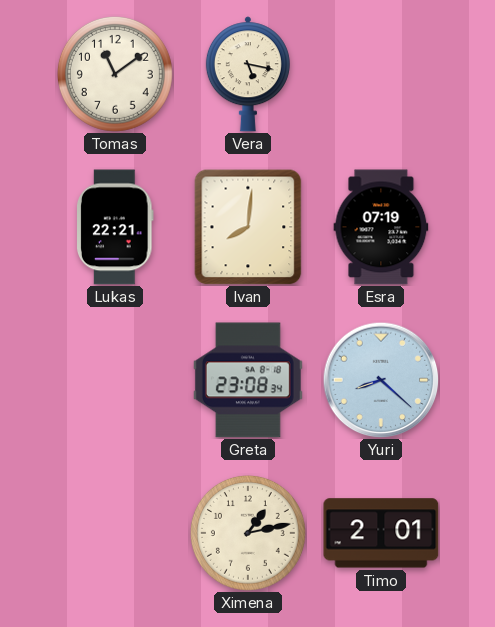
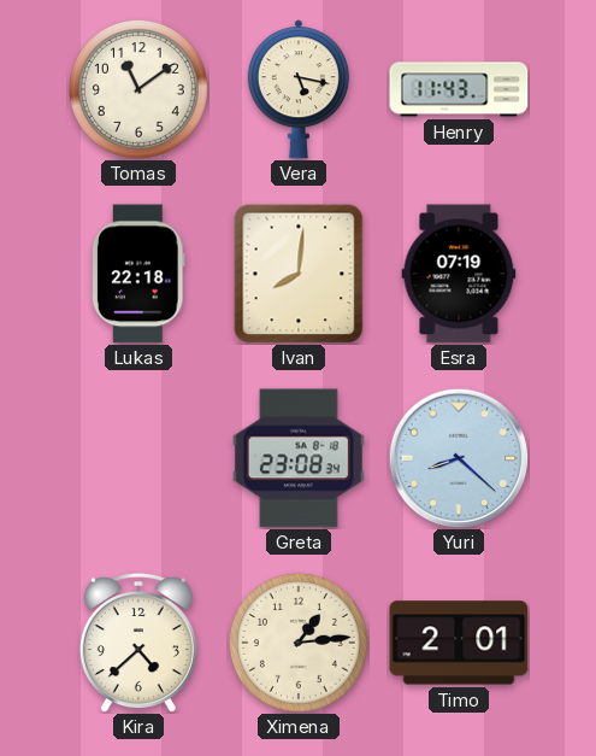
Henry: none -> 11:43 (459, 89)
Lukas: 22:21 -> 22:18 (140, 274)
Kira: none -> 4:38 (138, 643)
Ximena: 1:13 -> 1:14 (299, 643)
